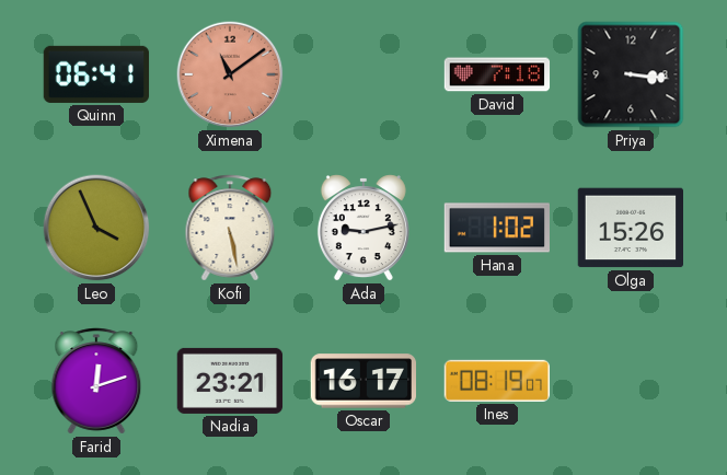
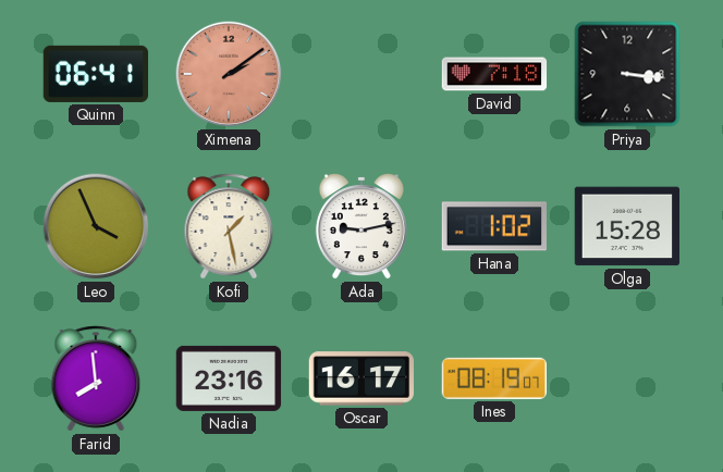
Ximena: 11:09 -> 2:09 (229, 74)
Kofi: 5:28 -> 1:28 (229, 226)
Olga: 15:26 -> 15:28 (626, 226)
Farid: 12:12 -> 7:59 (96, 378)
Nadia: 23:21 -> 23:16 (229, 378)
